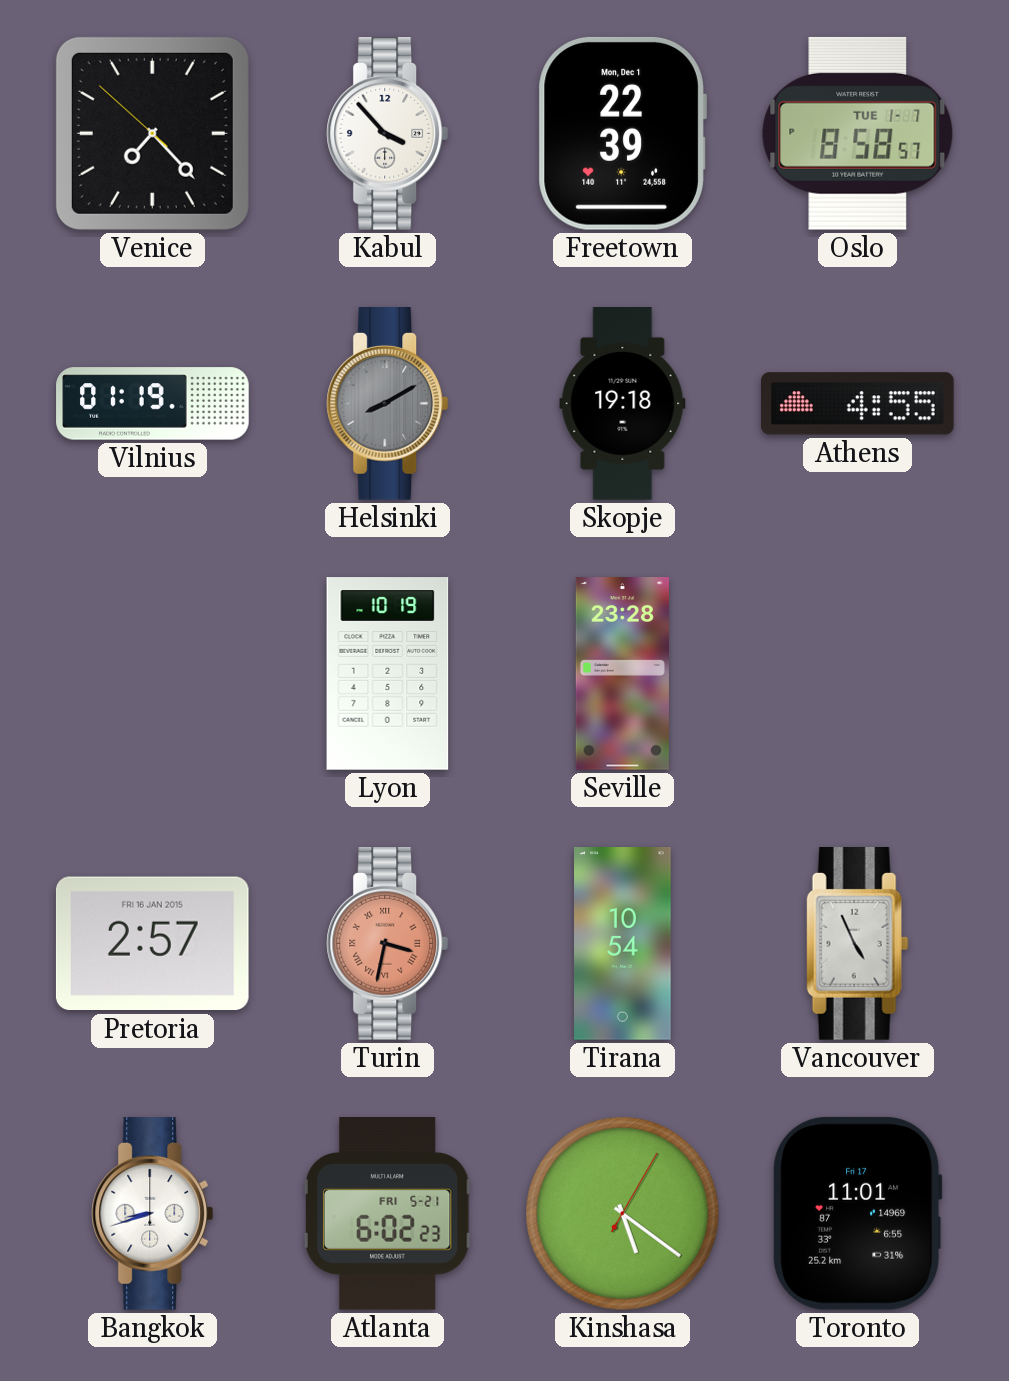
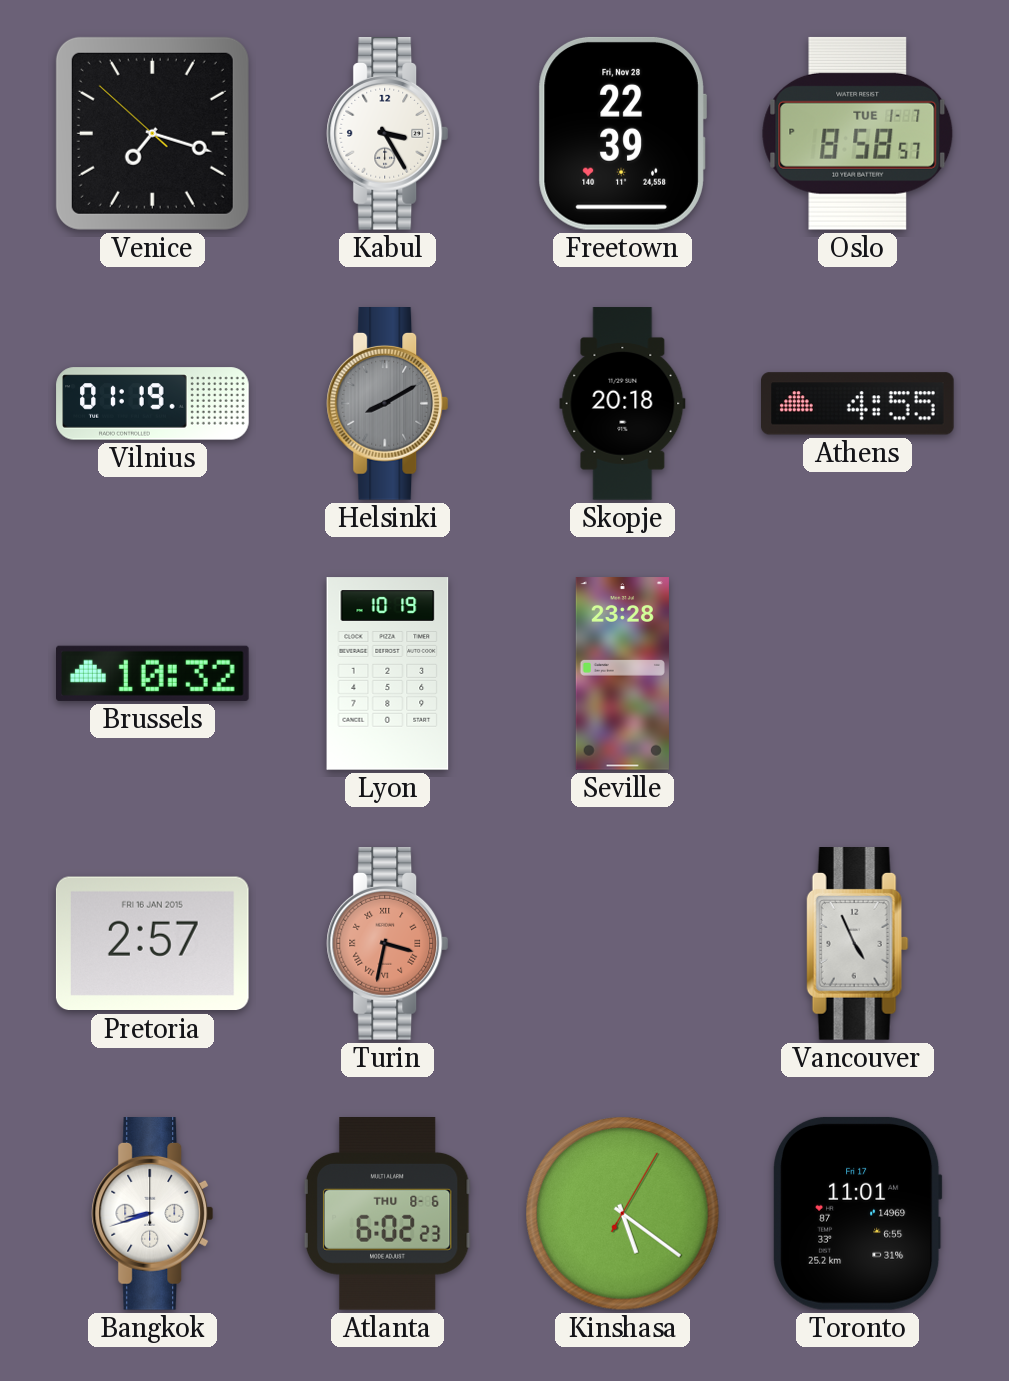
Venice: 7:22 -> 7:17 (152, 133)
Kabul: 3:53 -> 3:25 (388, 134)
Freetown date: Mon, Dec 1 -> Fri, Nov 28 (622, 133)
Skopje: 19:18 -> 20:18 (623, 404)
Brussels: none -> 10:32 (153, 673)
Tirana: 10:54 -> none (623, 944)
Atlanta date: FRI 5-21 -> THU 8-6 (387, 1214)
